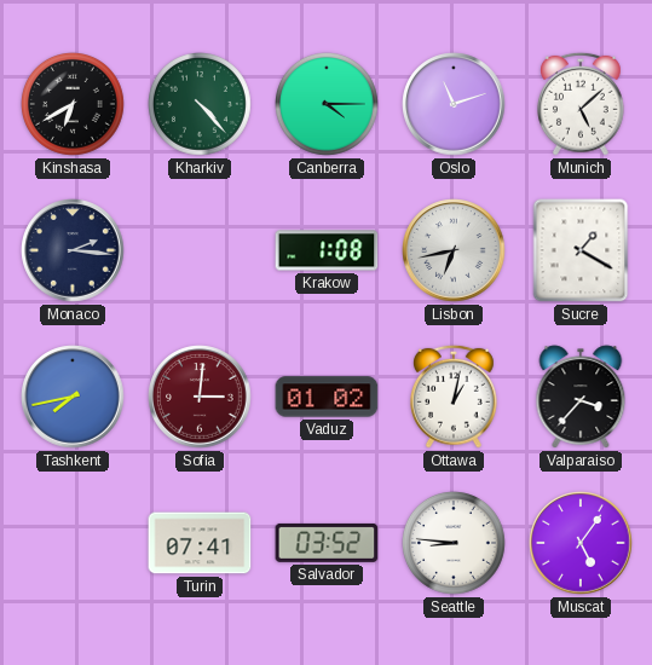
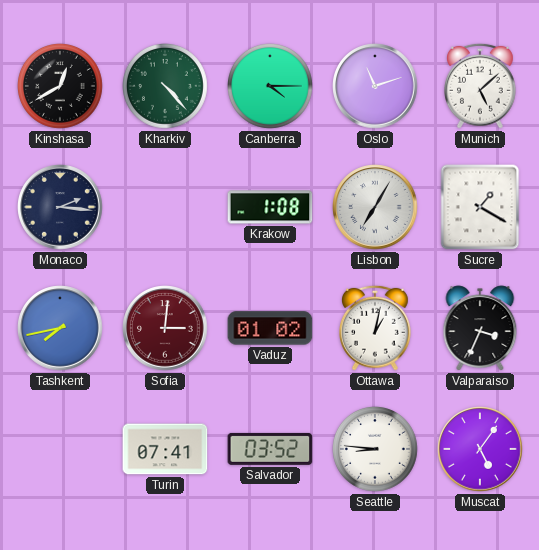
Kinshasa: 6:40 -> 12:40 (61, 87)
Lisbon: 6:43 -> 7:05 (375, 207)
Valparaiso: 3:37 -> 3:34 (480, 328)
